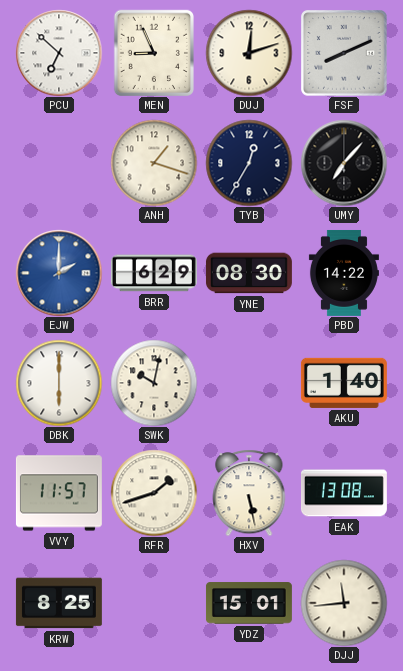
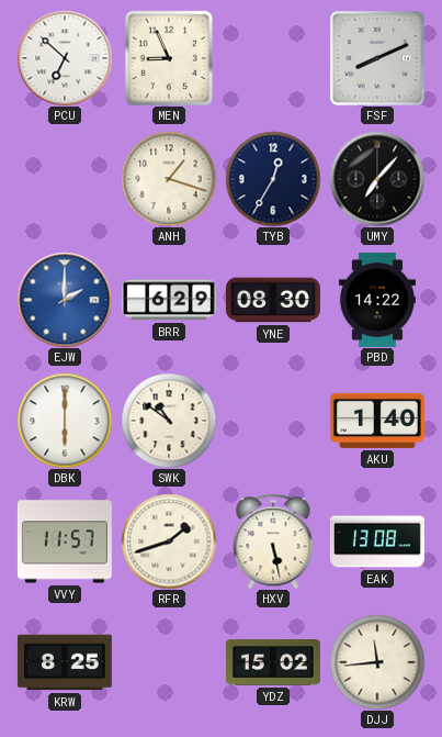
DUJ: 12:12 -> none (249, 53)
SWK: 10:02 -> 10:51 (169, 421)
YDZ: 15:01 -> 15:02 (273, 662)
